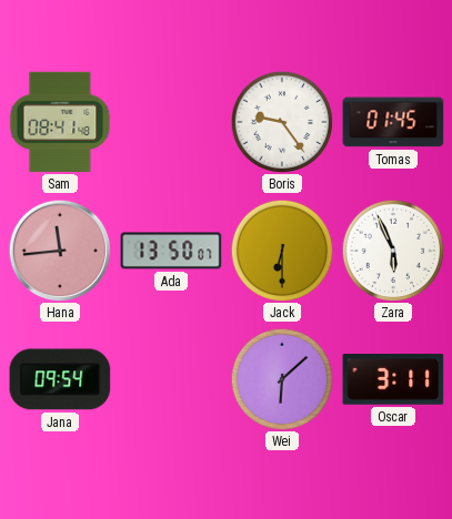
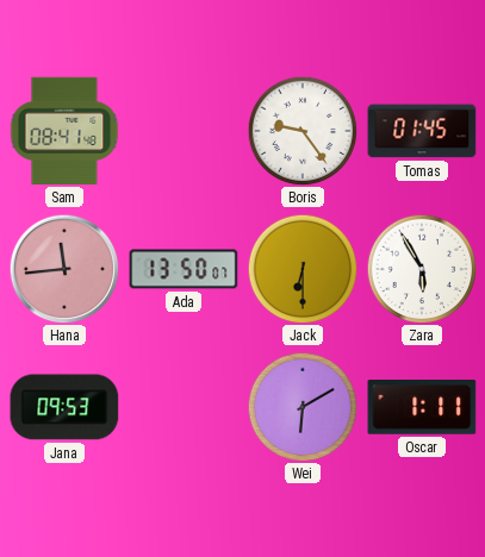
Zara: 5:56 -> 5:55 (422, 269)
Jana: 09:54 -> 09:53 (64, 407)
Wei: 6:08 -> 6:10 (303, 407)
Oscar: 3:11 -> 1:11 (422, 408)
